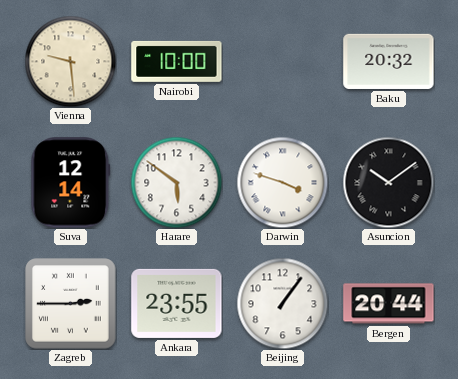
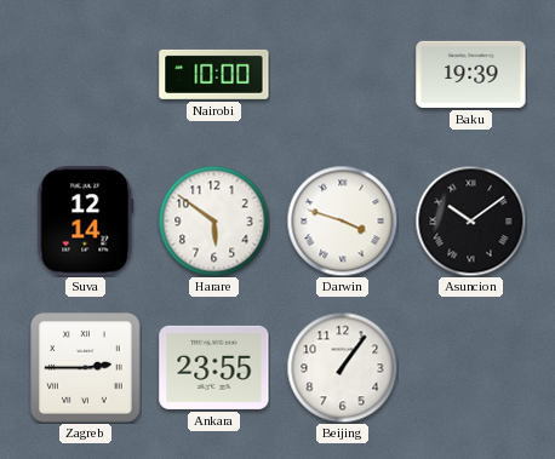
Vienna: 9:29 -> none (70, 61)
Baku: 20:32 -> 19:39 (471, 74)
Bergen: 20:44 -> none (389, 304)
